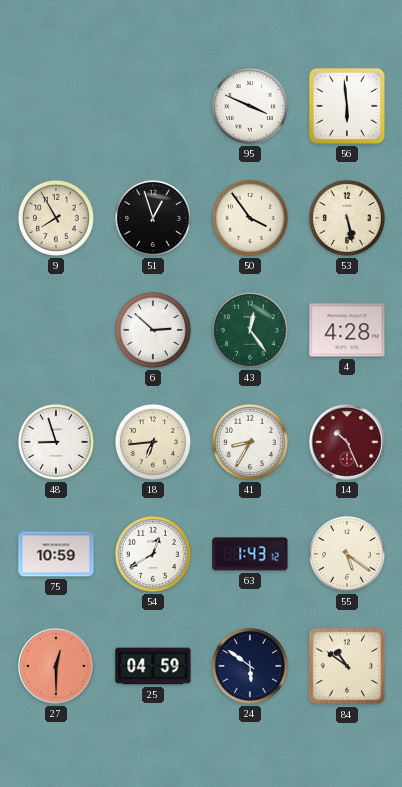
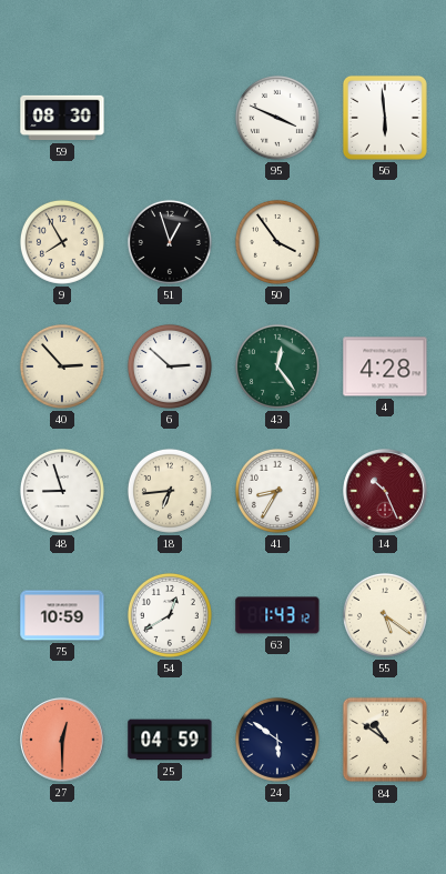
59: none -> 08:30 (62, 118)
53: 5:28 -> none (347, 218)
40: none -> 2:53 (62, 366)
